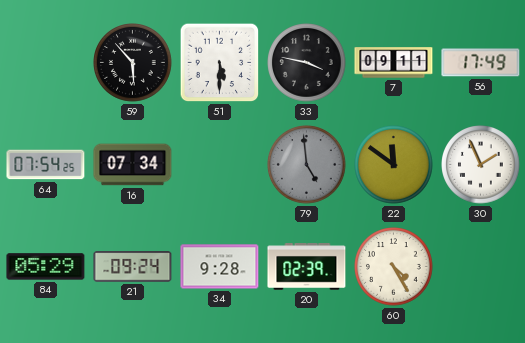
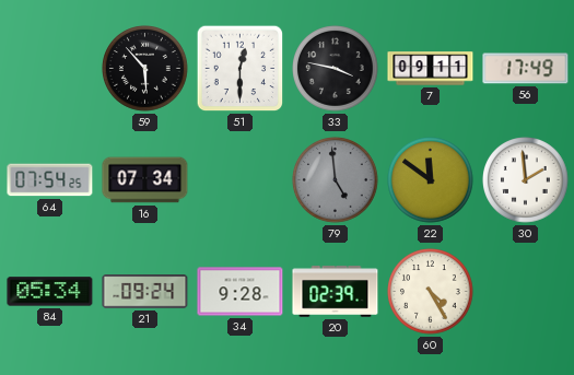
51: 5:30 -> 12:30 (241, 69)
30: 1:56 -> 1:59 (526, 180)
84: 05:29 -> 05:34 (50, 292)
